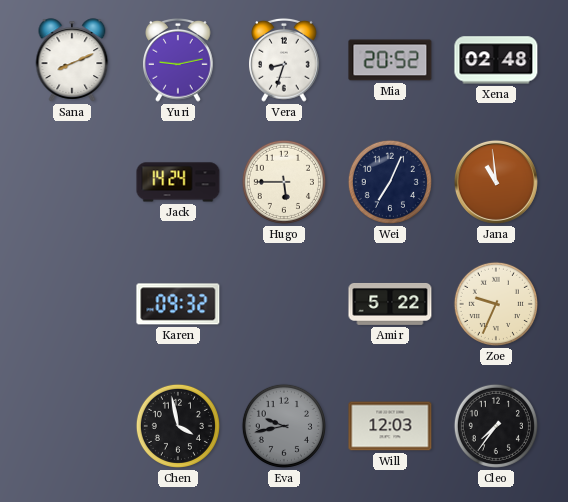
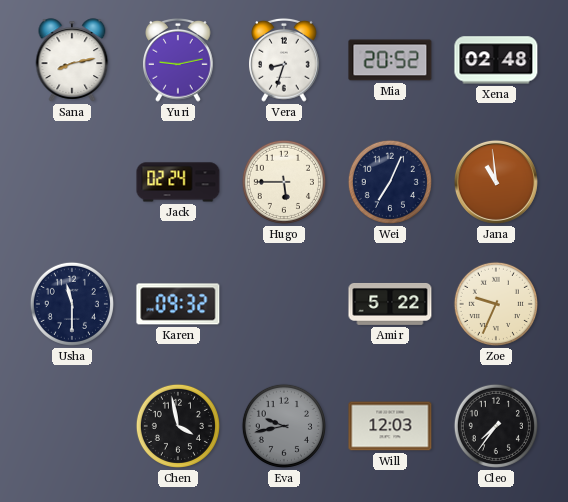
Sana: 8:11 -> 8:13 (72, 60)
Jack: 14:24 -> 02:24 (178, 182)
Usha: none -> 11:30 (72, 304)
